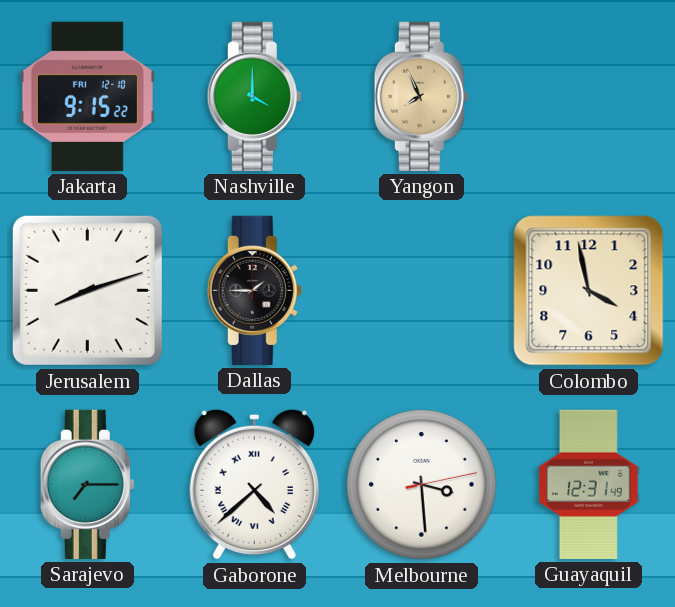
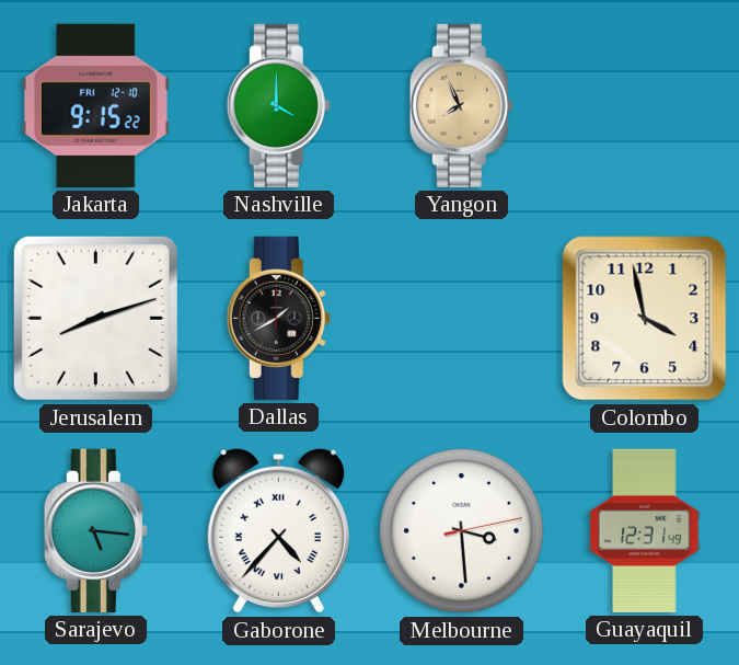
Dallas: 1:45 -> 1:40 (278, 318)
Sarajevo: 7:15 -> 5:16 (95, 530)
Gaborone: 4:38 -> 4:37 (278, 530)
